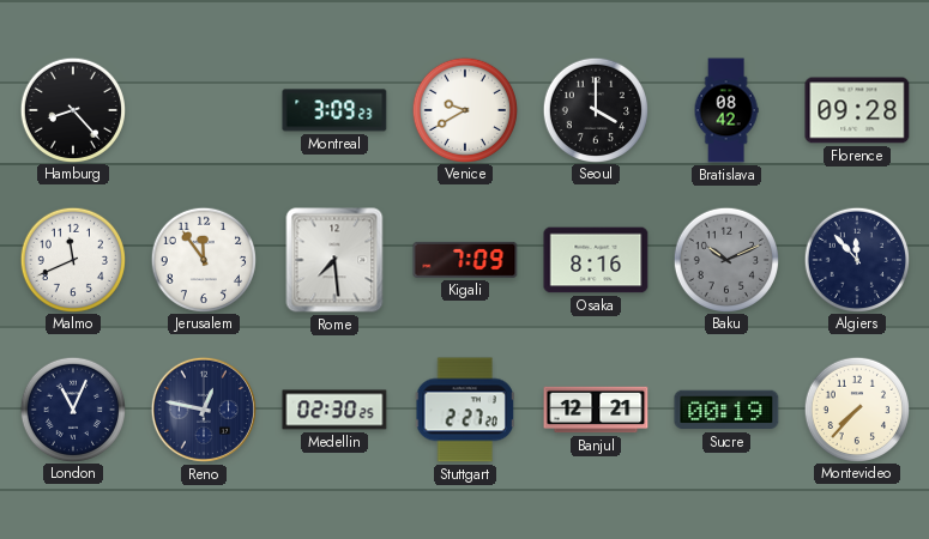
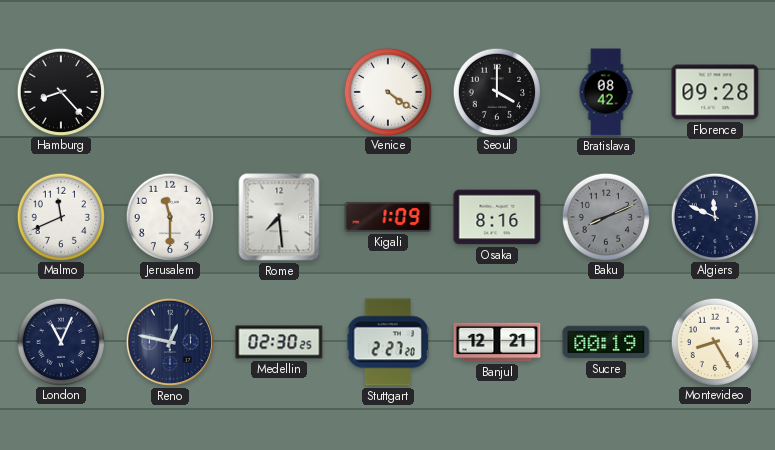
Montreal: 3:09 -> none (334, 110)
Venice: 9:40 -> 4:21 (387, 91)
Jerusalem: 11:54 -> 11:30 (169, 216)
Kigali: 7:09 -> 1:09 (388, 217)
Baku: 10:11 -> 8:11 (605, 216)
Algiers: 11:53 -> 11:49 (714, 216)
Montevideo: 7:37 -> 8:25 (714, 341)
